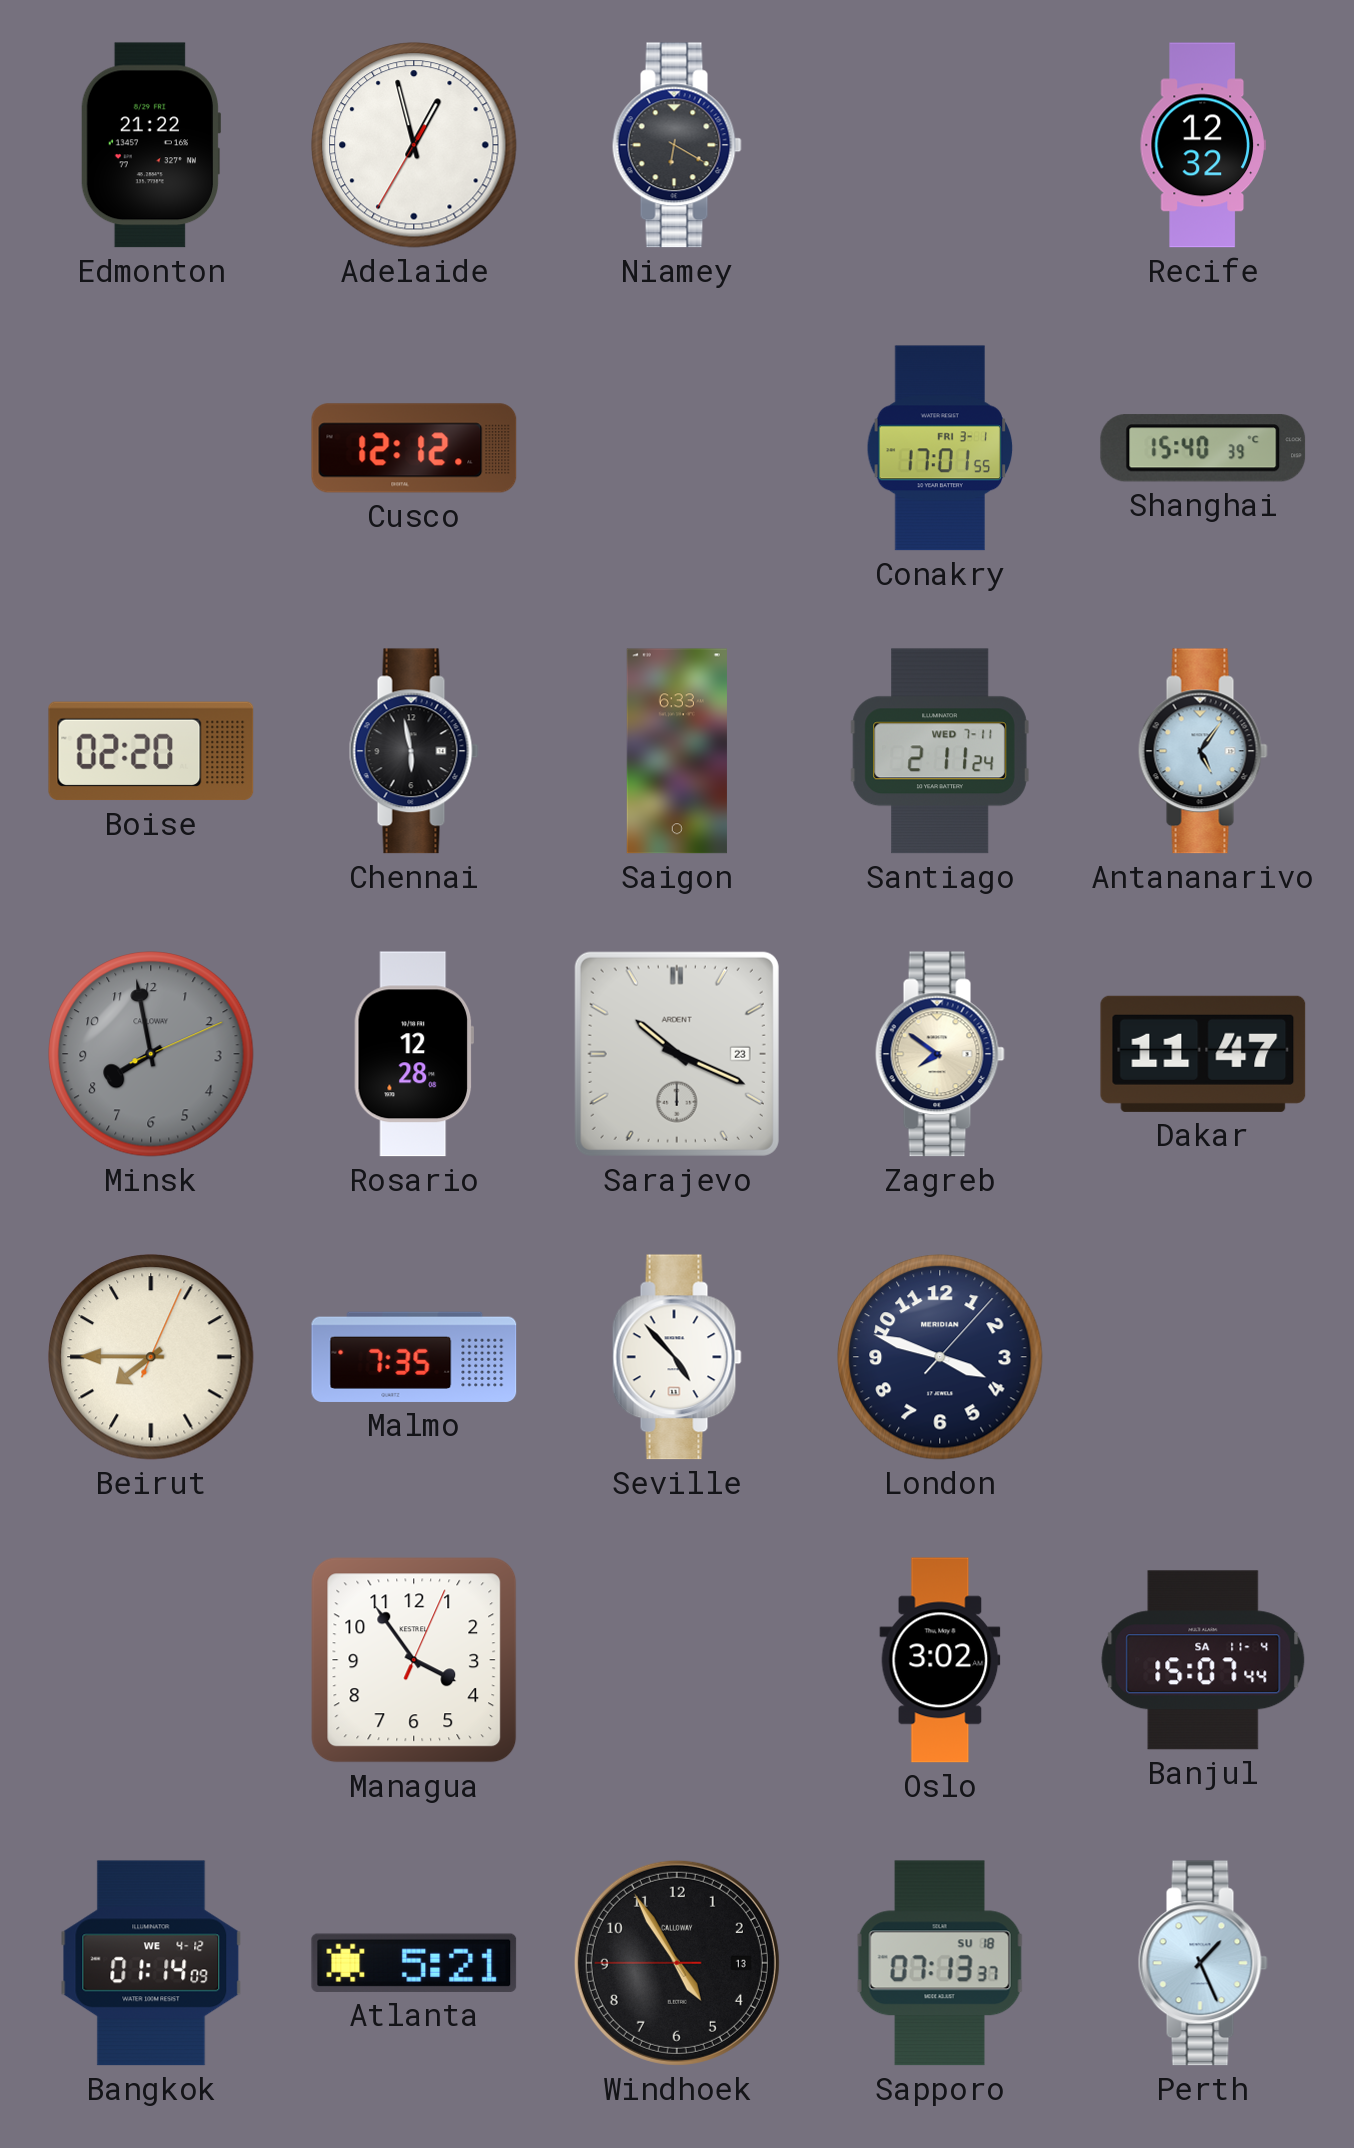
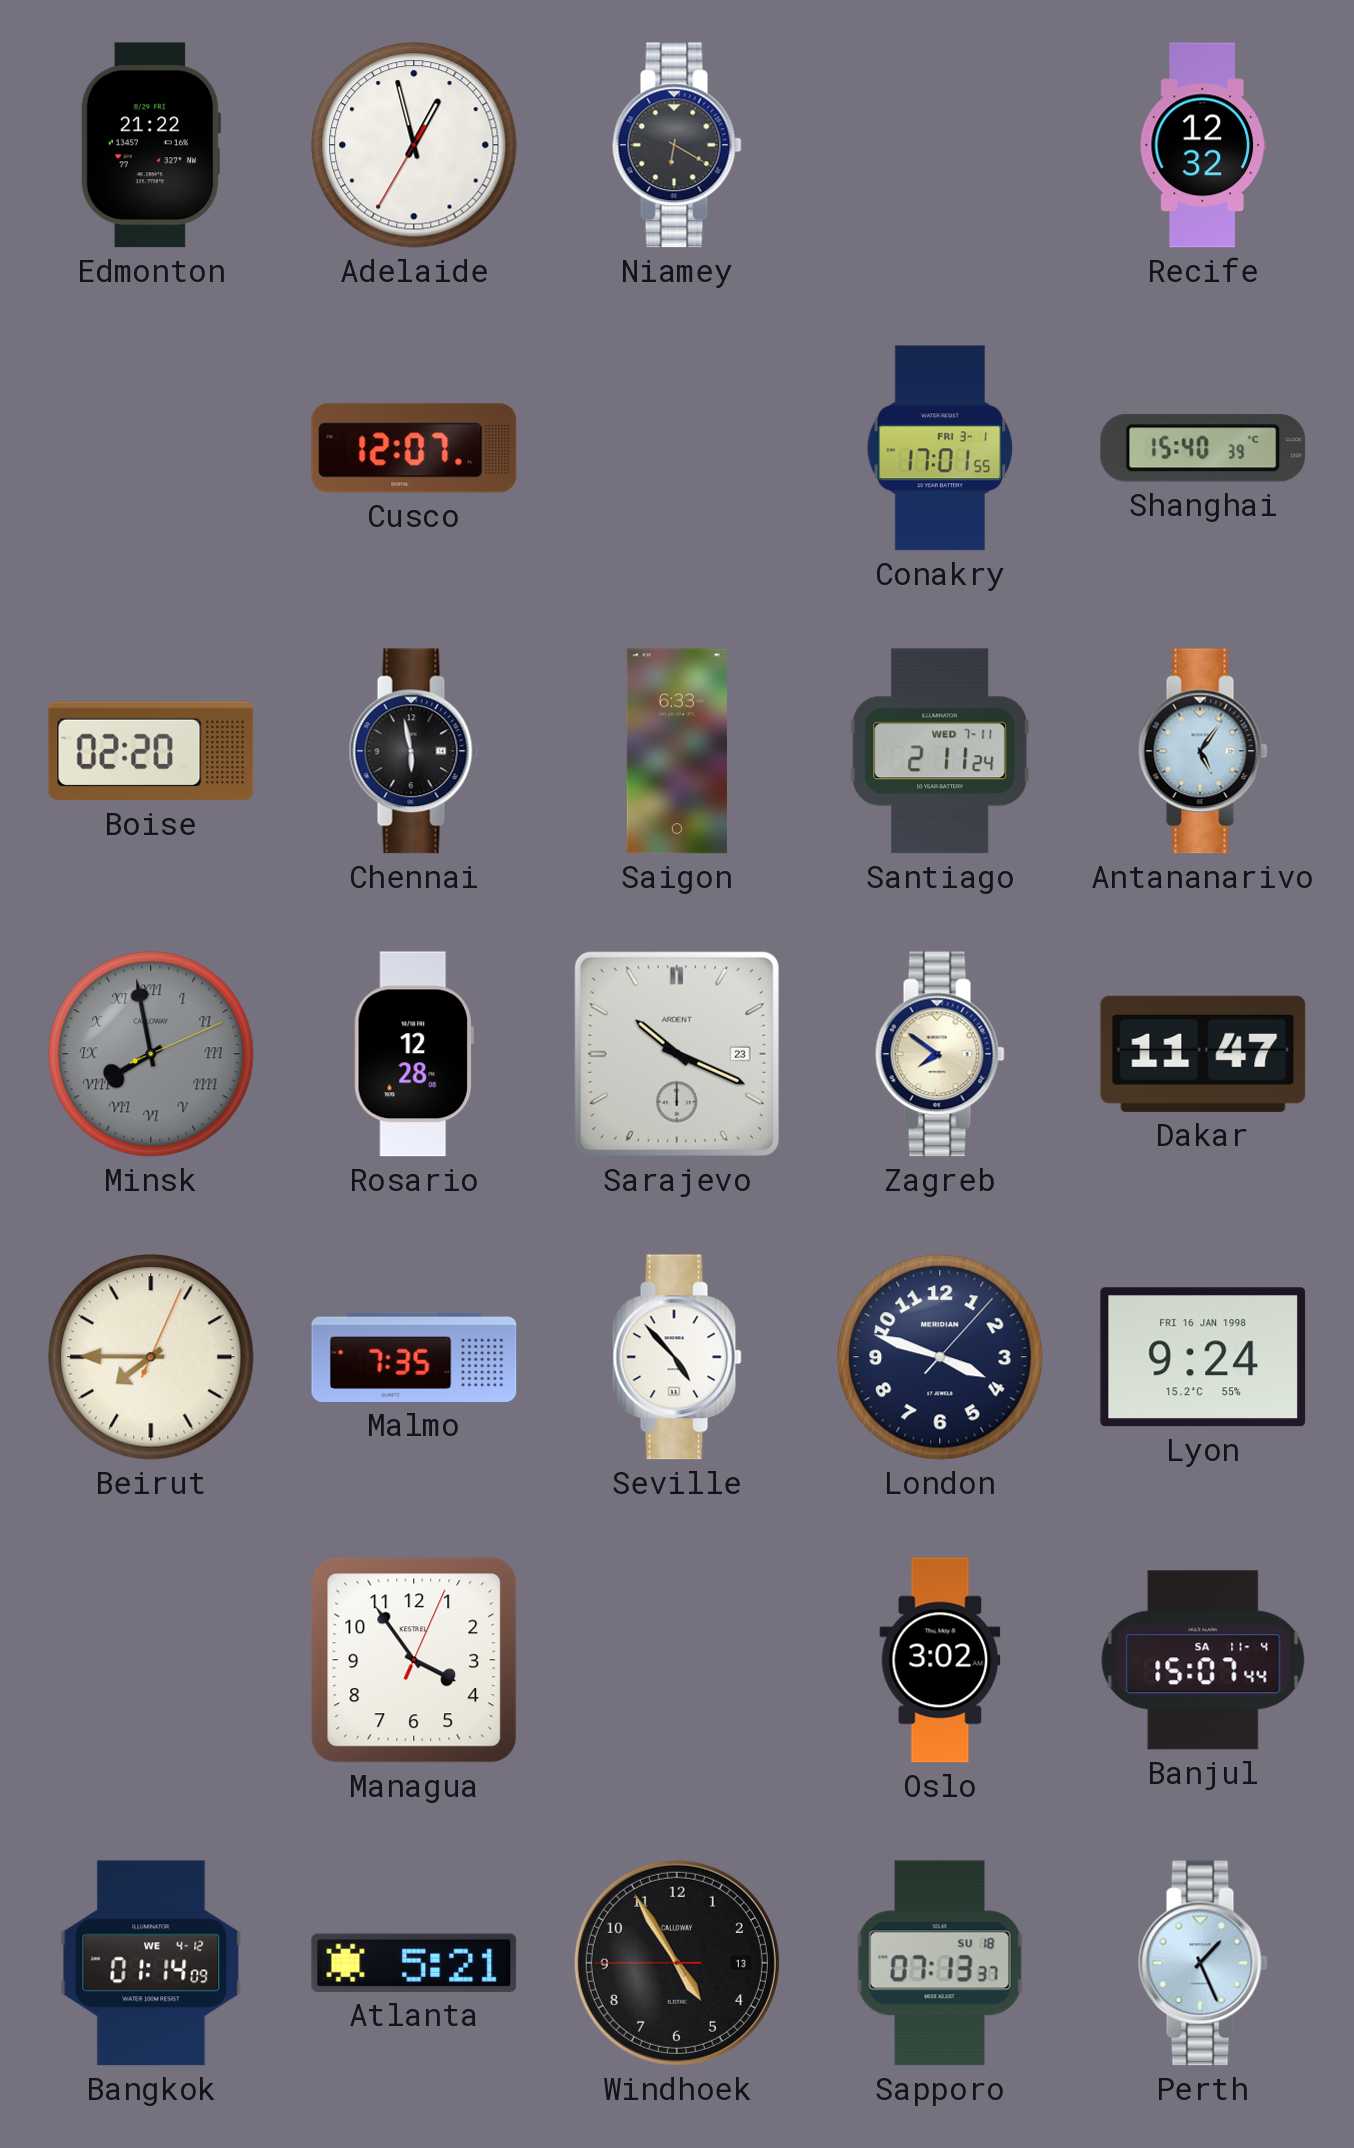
Cusco: 12:12 -> 12:07 (414, 448)
Minsk numerals: Arabic -> Roman (151, 1054)
Lyon: none -> 9:24 (1203, 1357)
